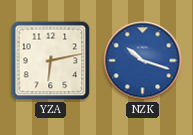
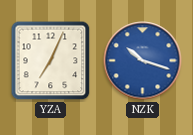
YZA: 6:13 -> 7:04 (51, 61)
